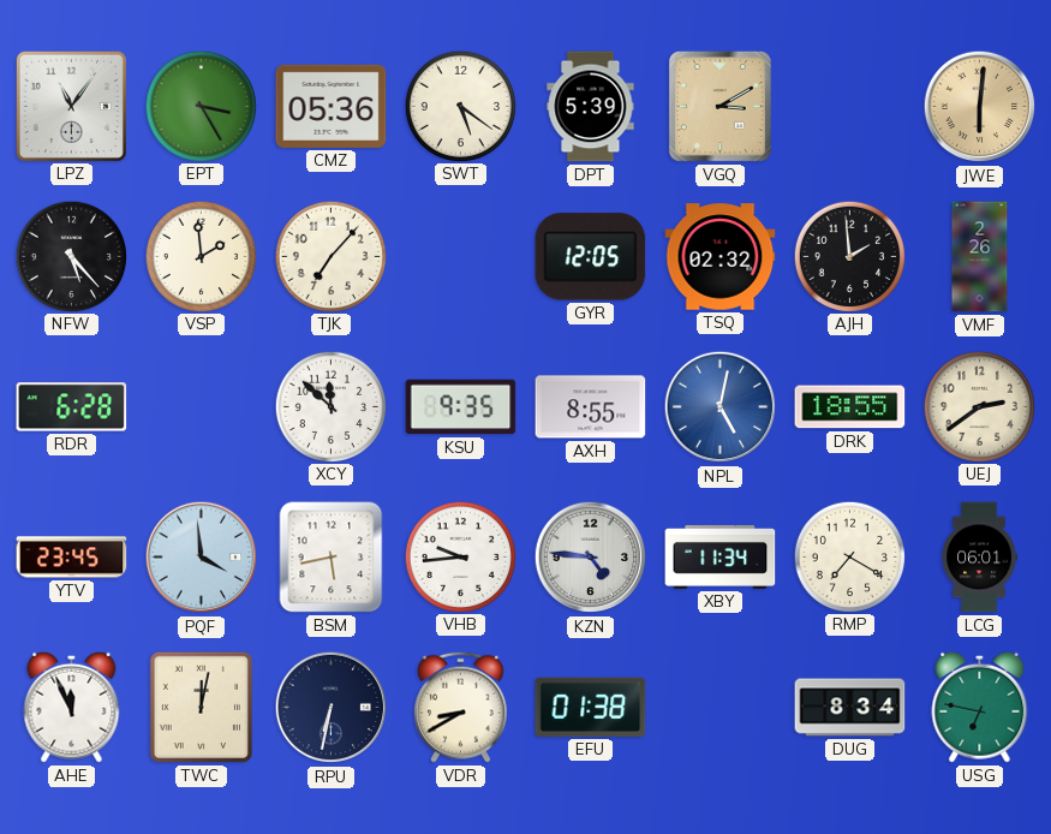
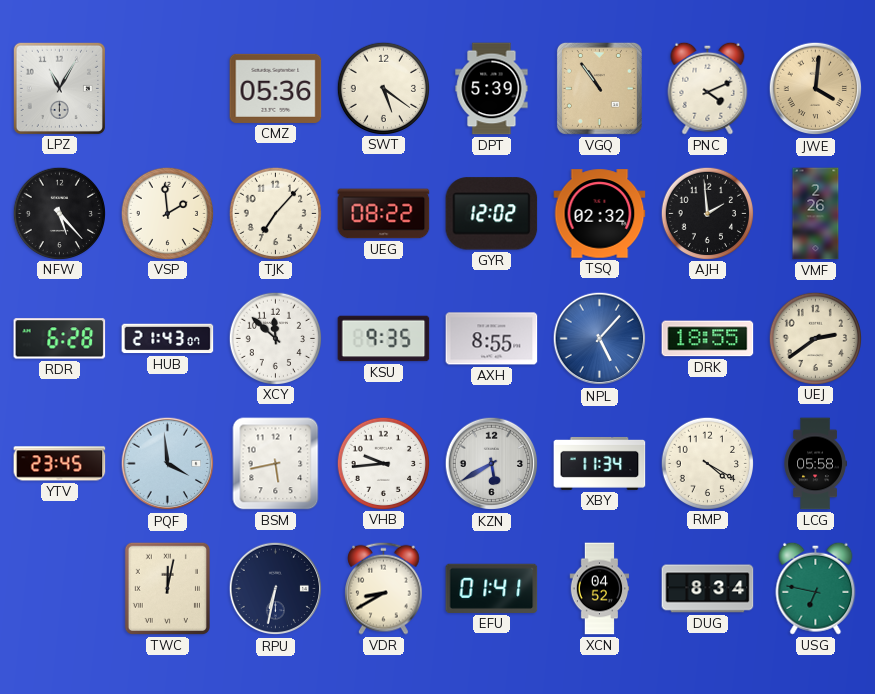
LPZ: 11:06 -> 11:05 (59, 88)
EPT: 3:25 -> none (201, 106)
VGQ: 3:10 -> 10:54 (599, 88)
PNC: none -> 4:11 (708, 88)
JWE: 6:01 -> 4:01 (816, 89)
UEG: none -> 08:22 (384, 214)
GYR: 12:05 -> 12:02 (492, 214)
HUB: none -> 21:43 (168, 339)
NPL: 5:02 -> 5:07 (600, 339)
KZN: 4:46 -> 5:40 (492, 464)
RMP: 7:20 -> 4:20 (707, 463)
LCG: 06:01 -> 05:58 (815, 464)
AHE: 11:56 -> none (72, 707)
EFU: 01:38 -> 01:41 (492, 588)
XCN: none -> 04:52 (600, 589)
